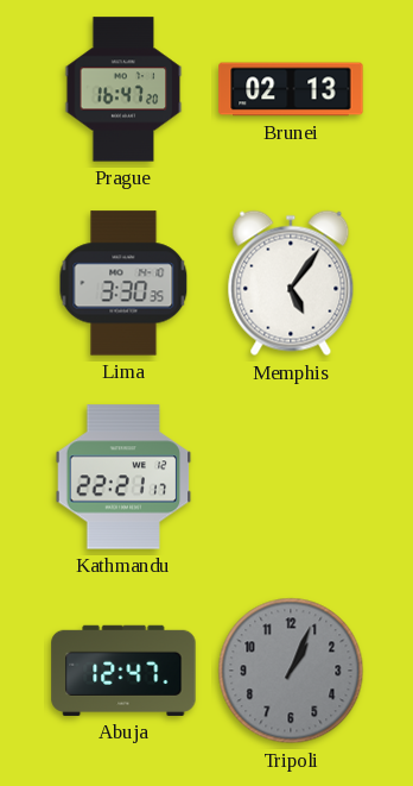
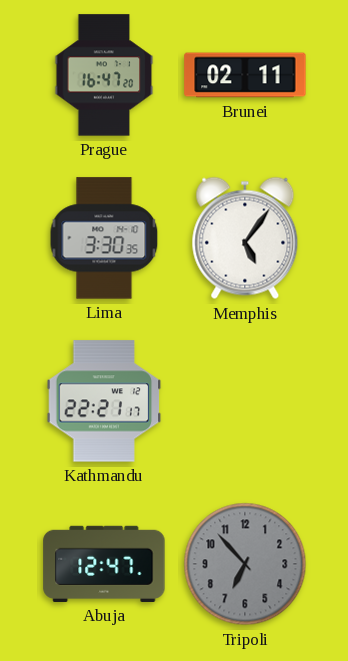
Brunei: 02:13 -> 02:11 (245, 75)
Tripoli: 1:04 -> 6:53 (245, 564)
